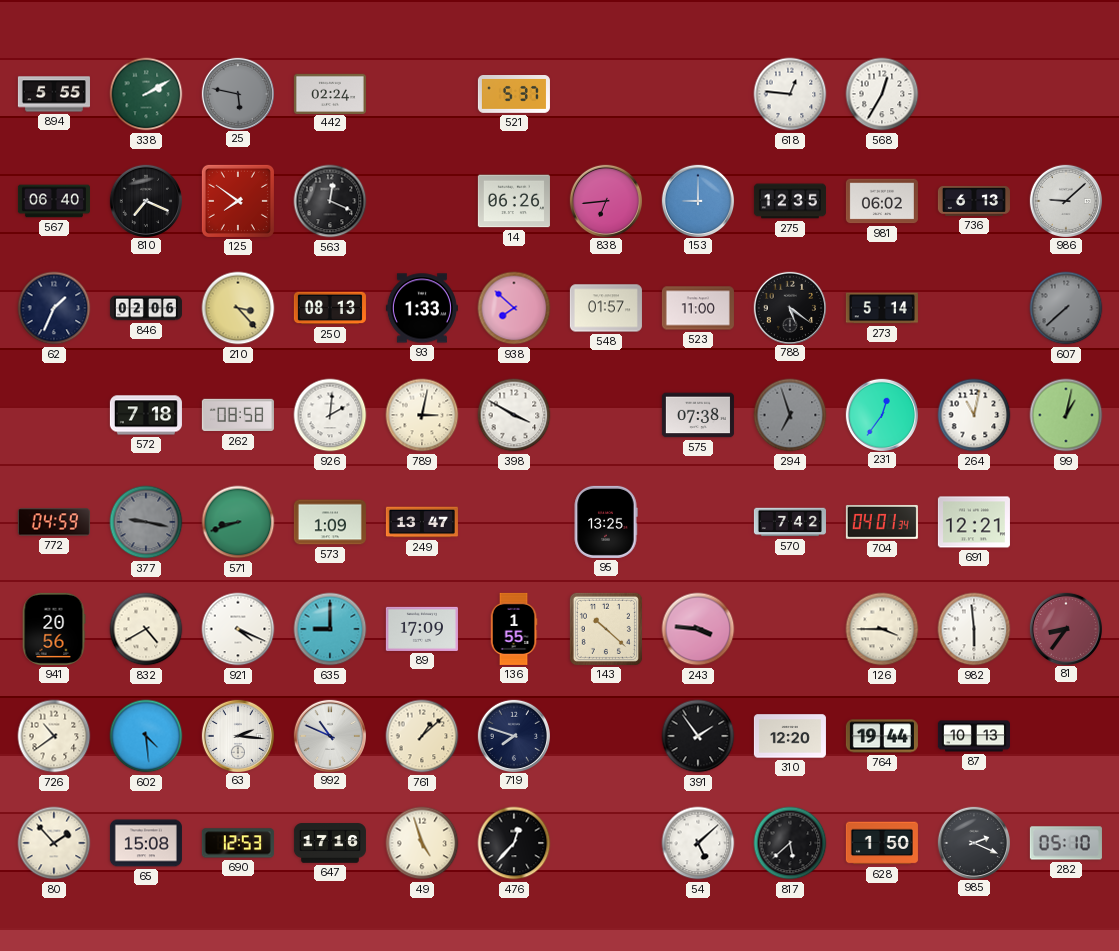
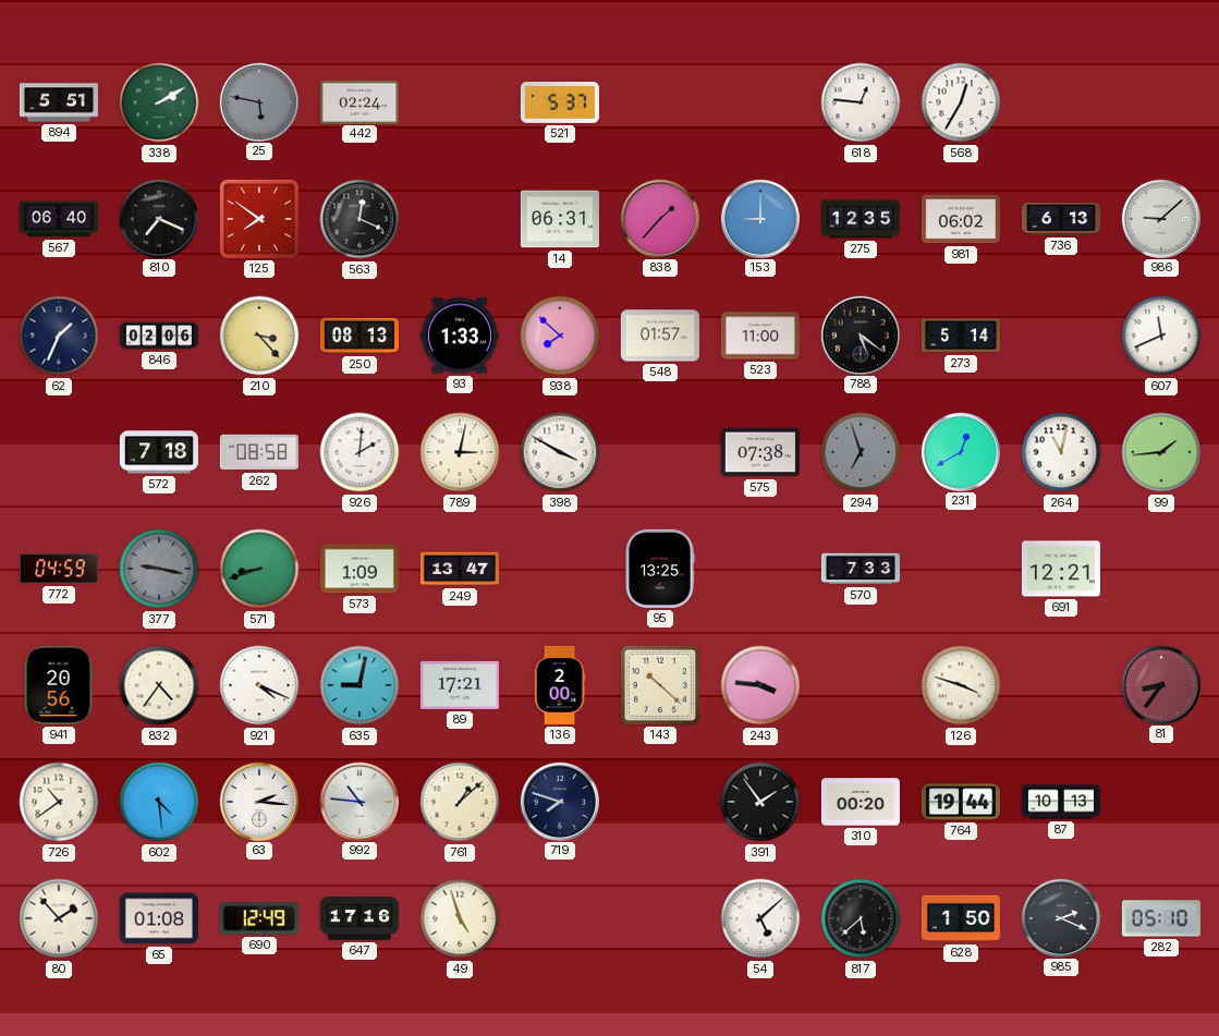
894: 5:55 -> 5:51 (59, 102)
14: 06:26 -> 06:31 (560, 219)
838: 6:44 -> 1:37 (659, 218)
607: 7:38 -> 11:41 (1161, 336)
607 dial: grey -> white (1161, 336)
231: 12:36 -> 12:40 (960, 451)
99: 1:02 -> 1:44 (1161, 452)
570: 7:42 -> 7:33 (861, 569)
704: 04:01 -> none (882, 522)
832: 4:40 -> 4:36 (159, 685)
635: 9:00 -> 9:02 (359, 685)
89: 17:09 -> 17:21 (460, 685)
136: 1:55 -> 2:00 (560, 685)
126: 3:45 -> 3:48 (961, 685)
982: 5:59 -> none (974, 629)
992: 10:49 -> 10:46 (358, 801)
310: 12:20 -> 00:20 (861, 802)
65: 15:08 -> 01:08 (159, 918)
690: 12:53 -> 12:49 (259, 918)
476: 12:37 -> none (514, 843)
